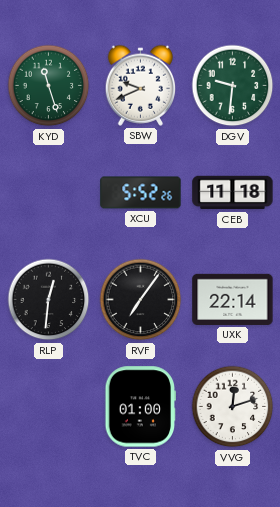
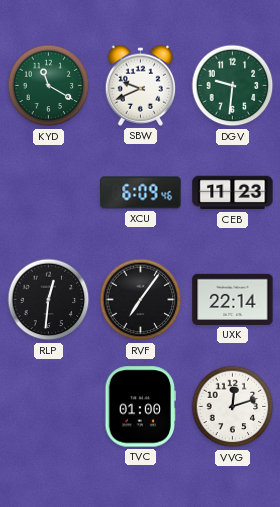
KYD: 11:27 -> 11:20 (49, 86)
XCU: 5:52 -> 6:09 (141, 193)
CEB: 11:18 -> 11:23 (233, 193)
